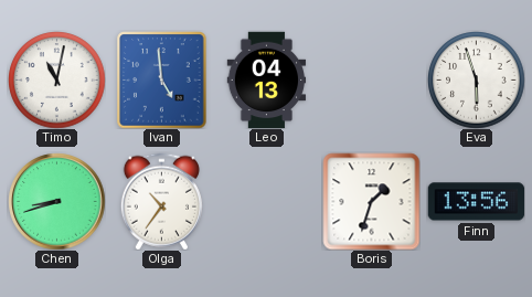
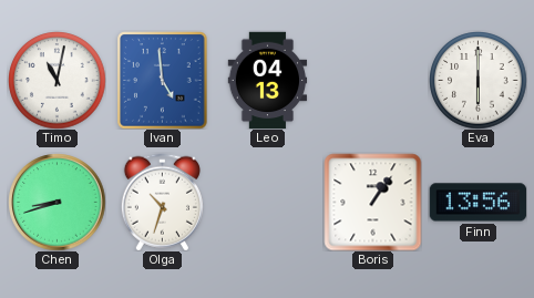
Eva: 5:57 -> 6:00 (477, 80)
Olga: 10:36 -> 10:33 (162, 202)
Boris: 1:33 -> 1:06 (372, 202)
